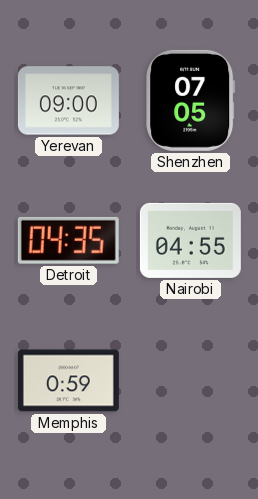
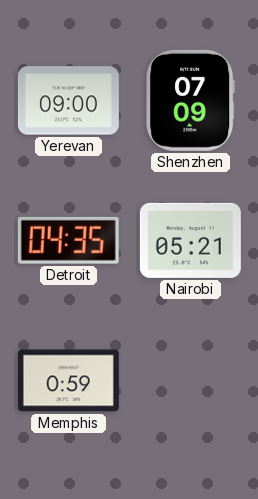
Shenzhen: 07:05 -> 07:09 (191, 100)
Nairobi: 04:55 -> 05:21 (190, 240)
